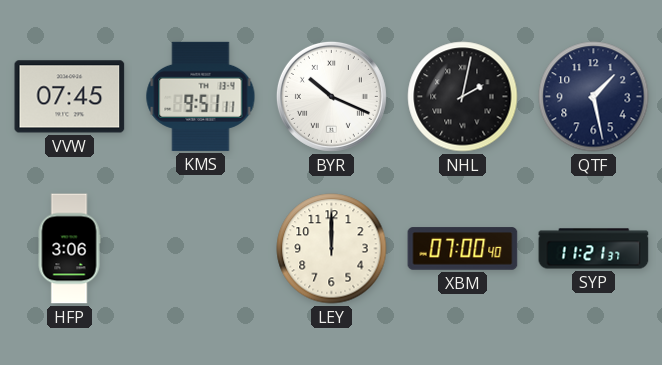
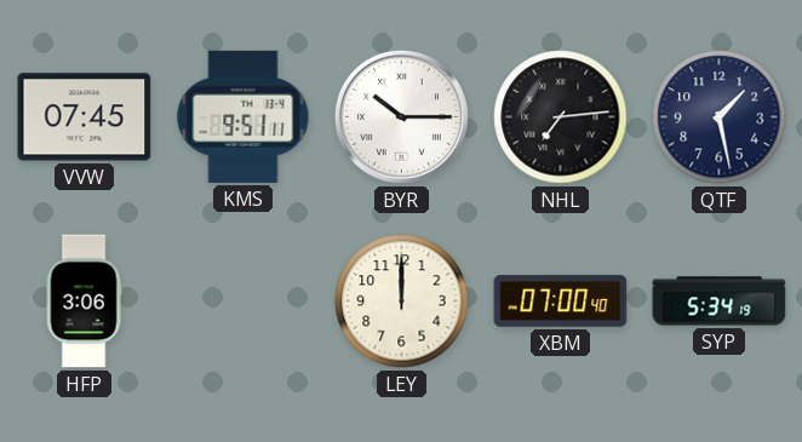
BYR: 10:19 -> 10:15 (401, 116)
NHL: 2:02 -> 7:14 (561, 117)
SYP: 11:21 -> 5:34 (720, 302)
